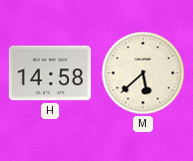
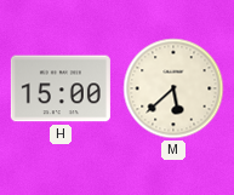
H: 14:58 -> 15:00 (61, 88)
